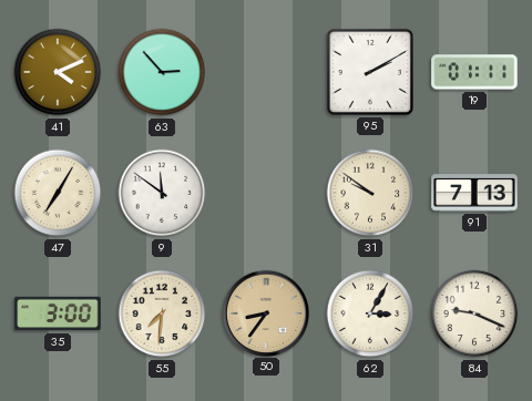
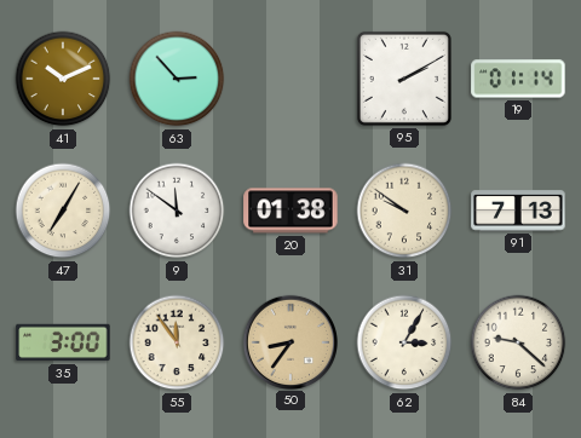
41: 4:11 -> 10:11 (63, 79)
19: 01:11 -> 01:14 (518, 79)
20: none -> 01:38 (290, 211)
55: 7:31 -> 11:54 (177, 342)
84: 9:19 -> 9:22 (518, 342)
